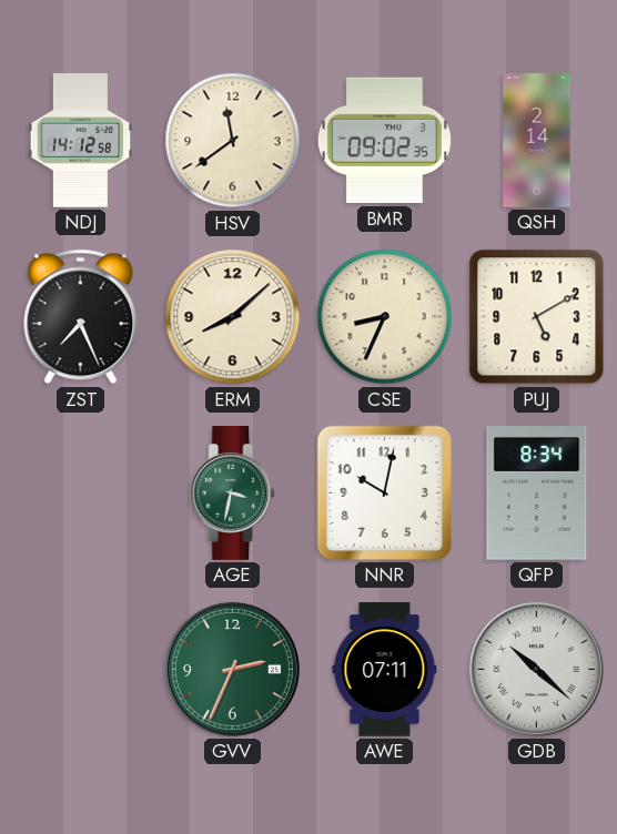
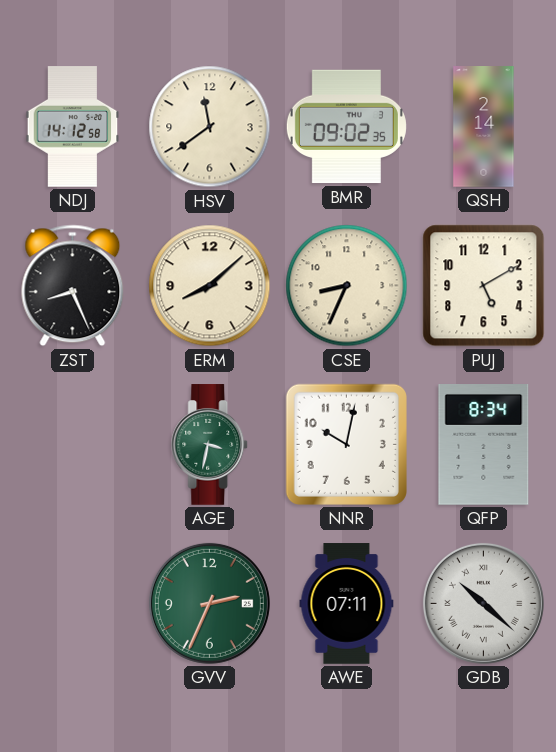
ZST: 7:26 -> 8:26 (73, 286)
